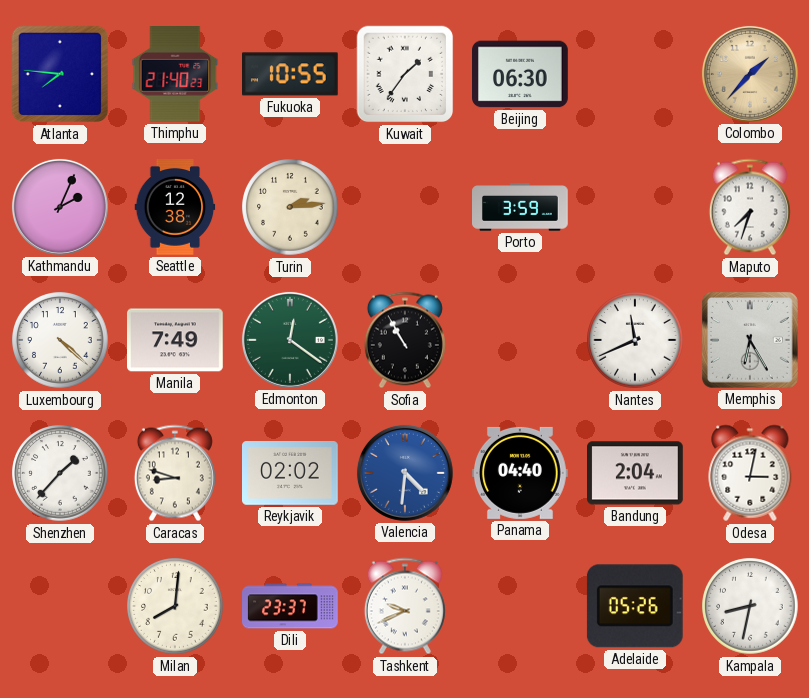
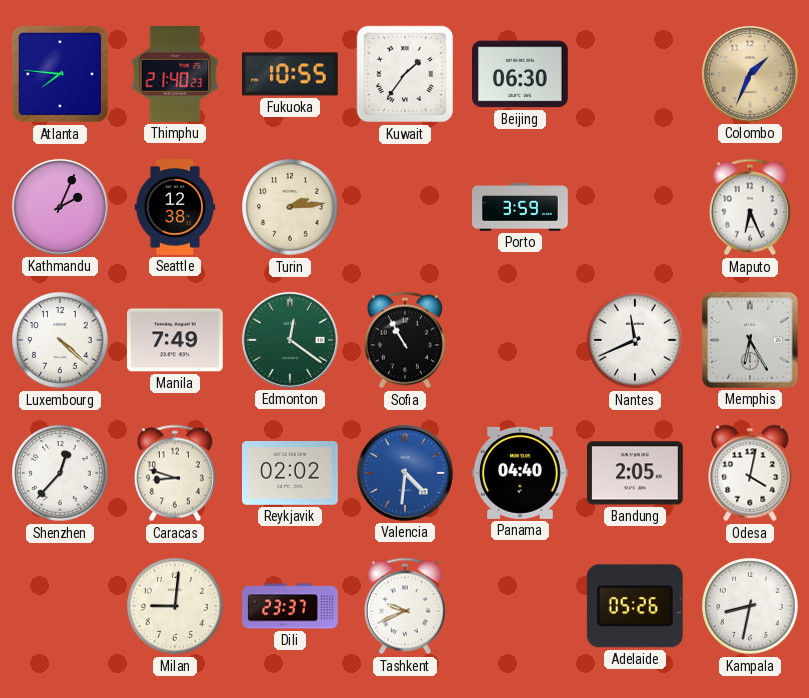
Colombo: 1:37 -> 1:34 (750, 74)
Maputo: 7:33 -> 6:26 (750, 207)
Shenzhen: 1:37 -> 12:37 (60, 473)
Bandung: 2:04 -> 2:05 (636, 473)
Odesa: 3:02 -> 4:02 (750, 473)
Milan: 8:01 -> 9:01 (175, 606)
